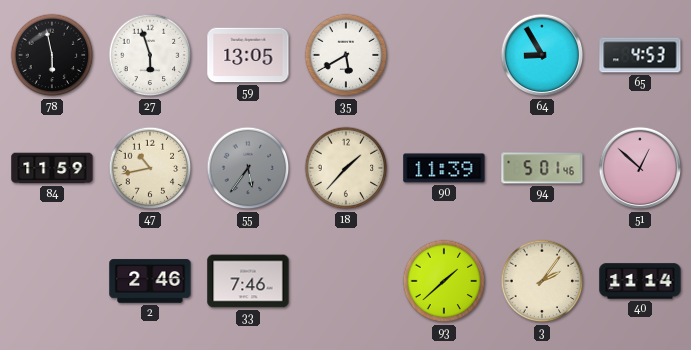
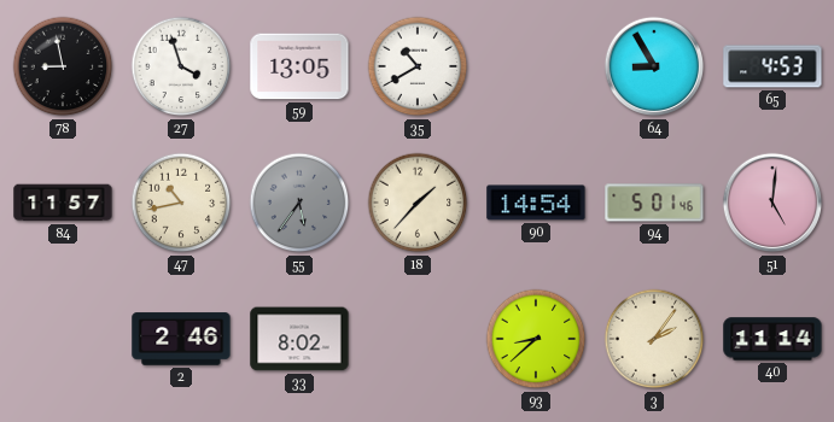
78: 5:58 -> 8:58 (63, 66)
27: 5:57 -> 3:57 (181, 66)
35: 5:40 -> 10:40 (418, 66)
84: 11:59 -> 11:57 (63, 203)
90: 11:39 -> 14:54 (536, 203)
51: 12:52 -> 5:01 (772, 203)
33: 7:46 -> 8:02 (299, 339)
93: 1:38 -> 8:38 (536, 339)
